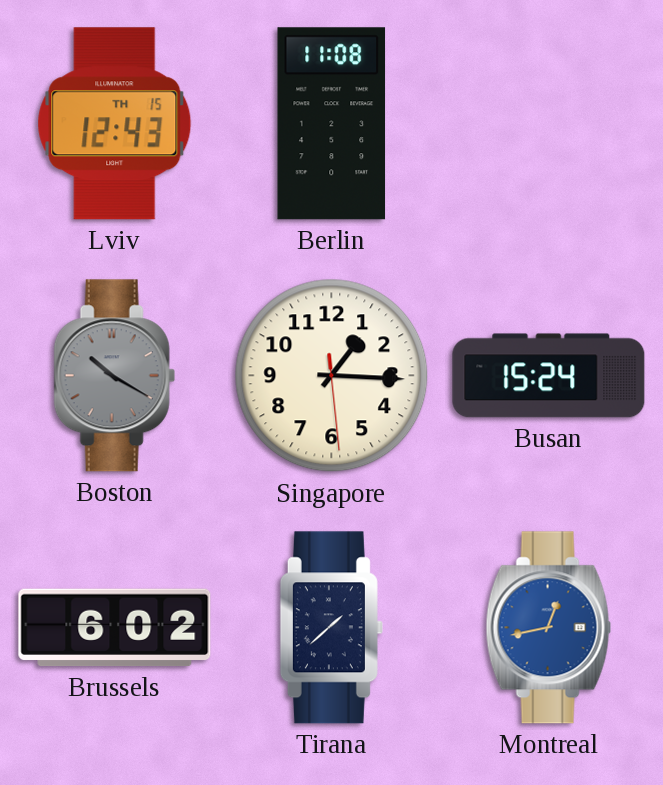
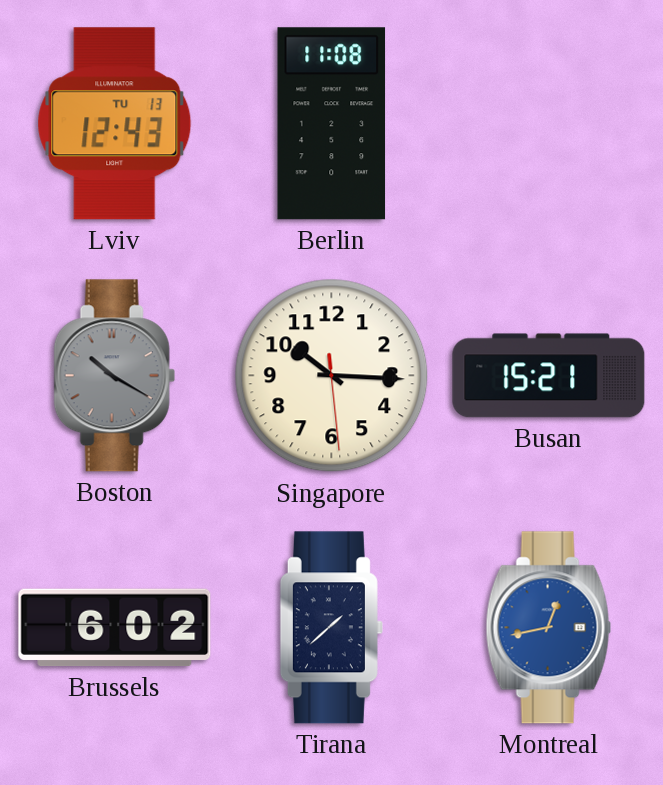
Lviv date: TH 15 -> TU 13 (115, 124)
Singapore: 1:15 -> 10:15 (332, 376)
Busan: 15:24 -> 15:21 (549, 376)
